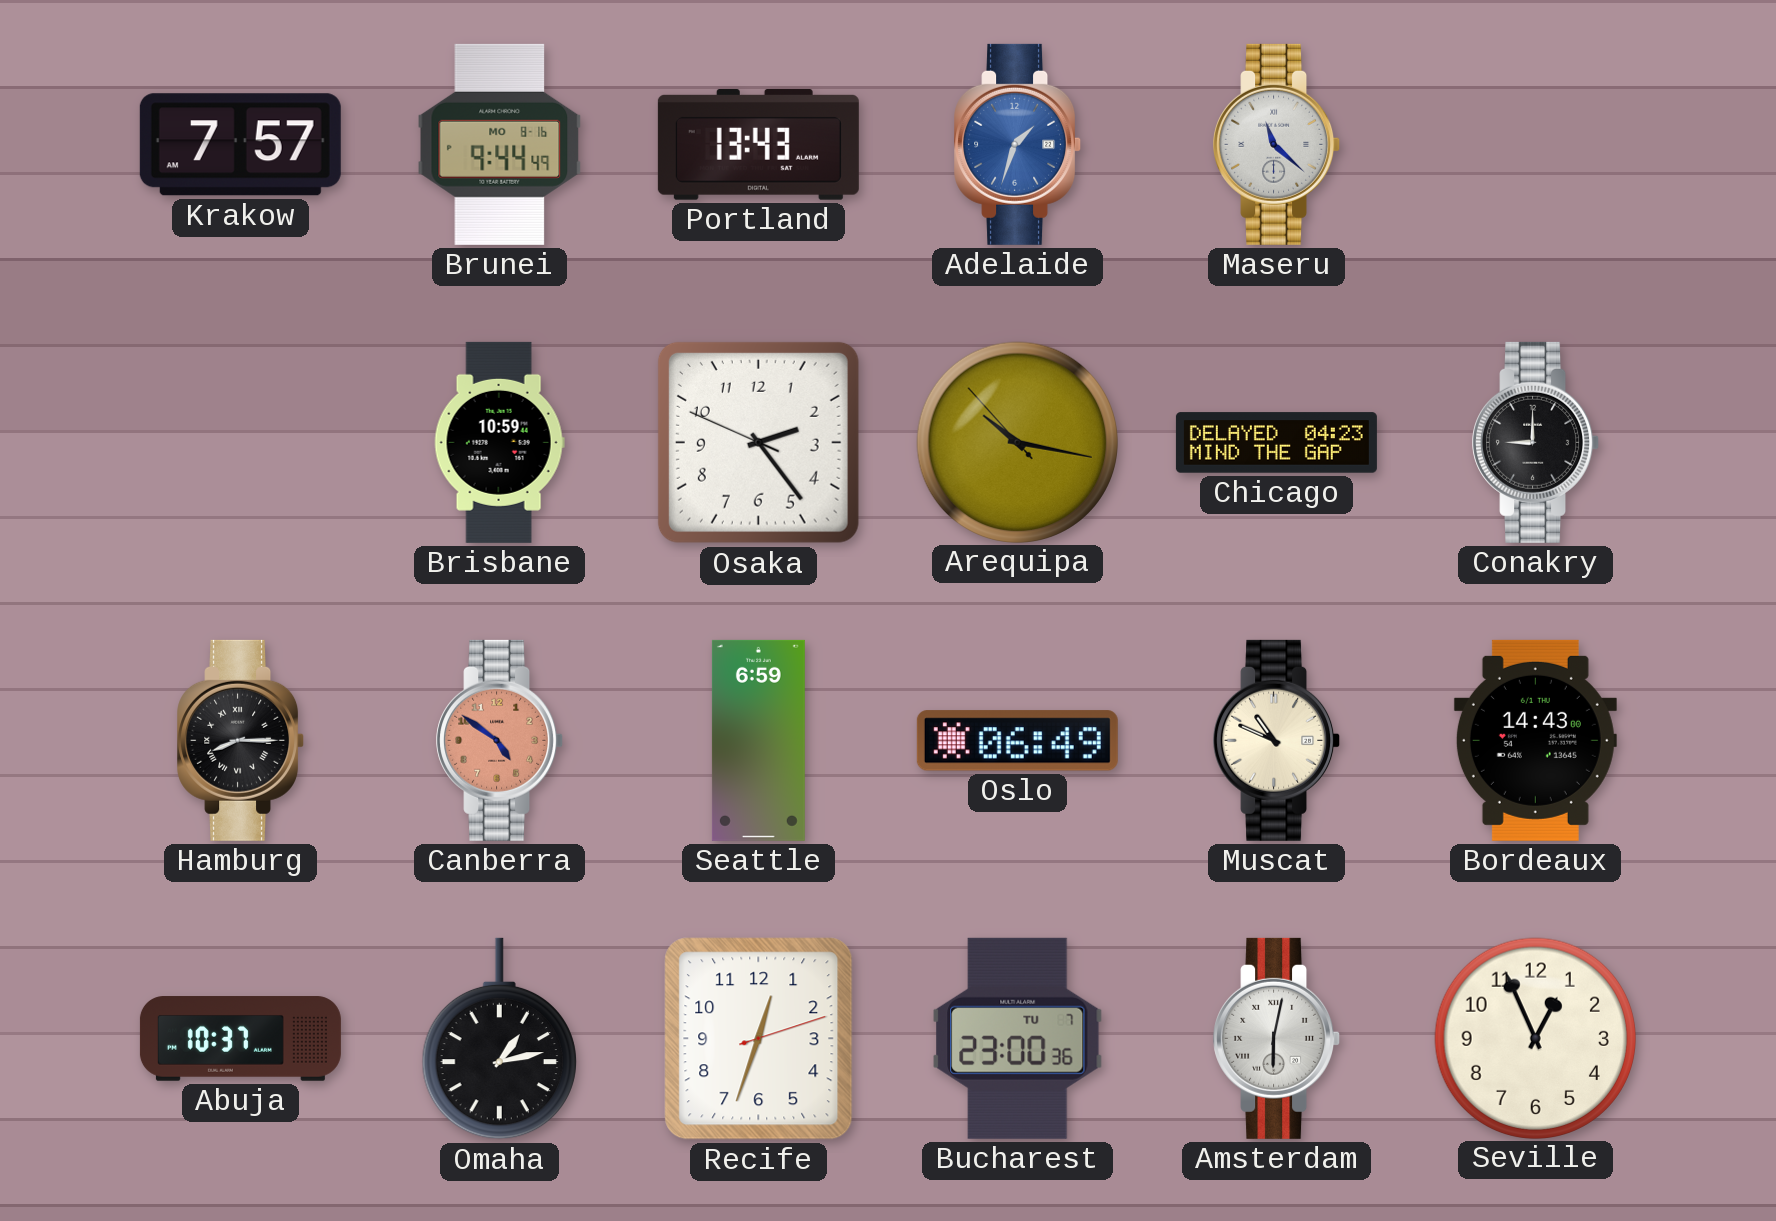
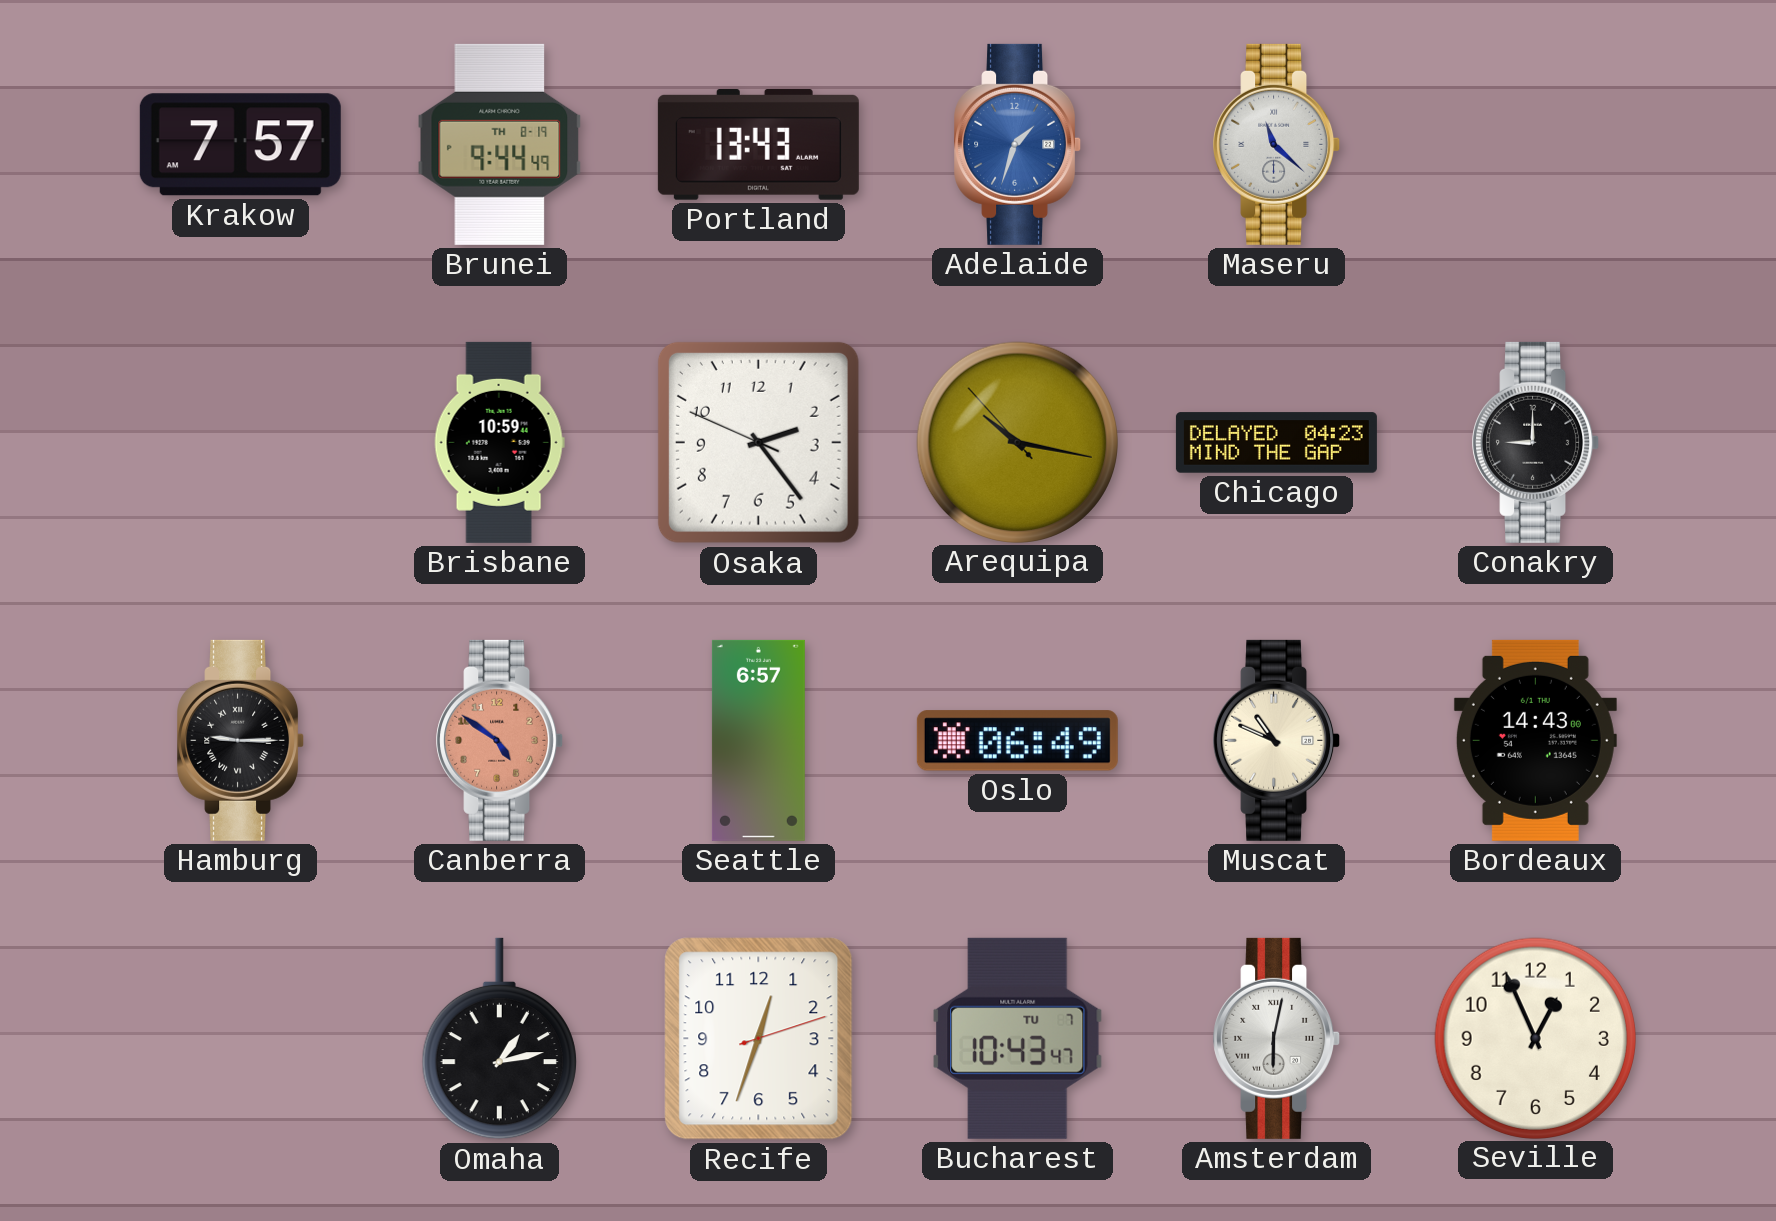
Brunei date: MO 8-16 -> TH 8-19 (500, 144)
Hamburg: 8:15 -> 9:15 (241, 740)
Seattle: 6:59 -> 6:57 (758, 740)
Abuja: 10:37 -> none (240, 1039)
Bucharest: 23:00 -> 10:43 (1018, 1038)
